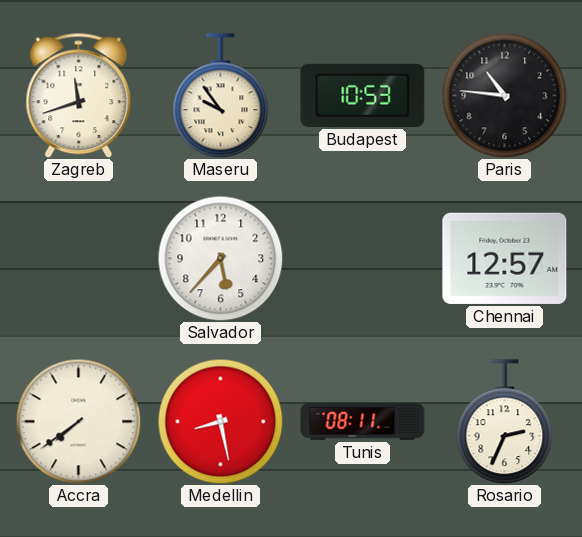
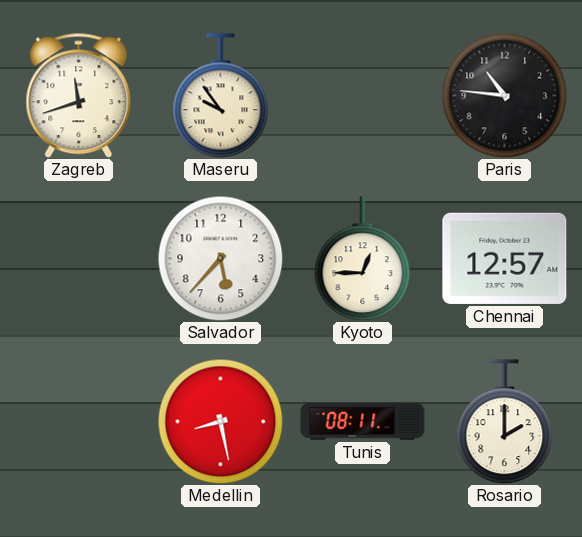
Budapest: 10:53 -> none (363, 95)
Kyoto: none -> 12:45 (363, 259)
Accra: 7:39 -> none (78, 421)
Rosario: 2:34 -> 2:00 (505, 422)
